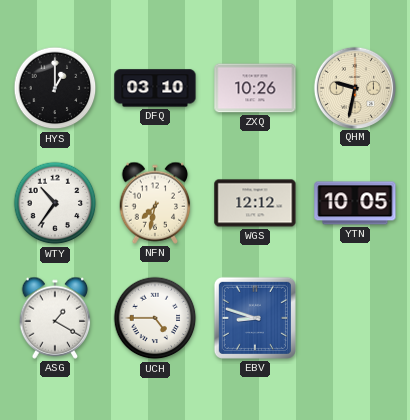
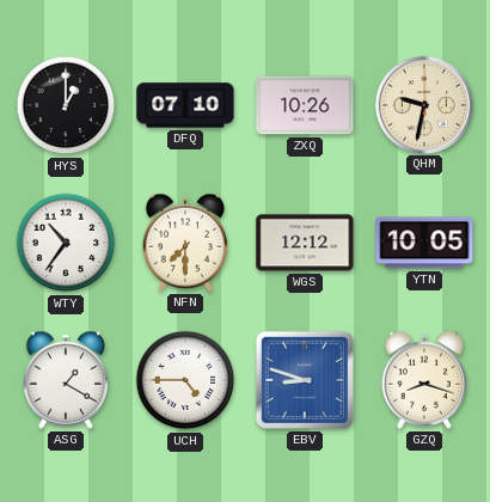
DFQ: 03:10 -> 07:10 (185, 105)
NFN: 7:32 -> 7:30 (185, 243)
GZQ: none -> 8:18 (424, 380)
